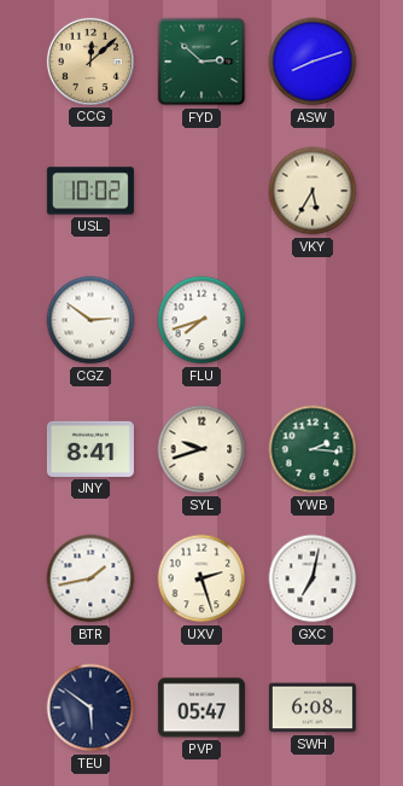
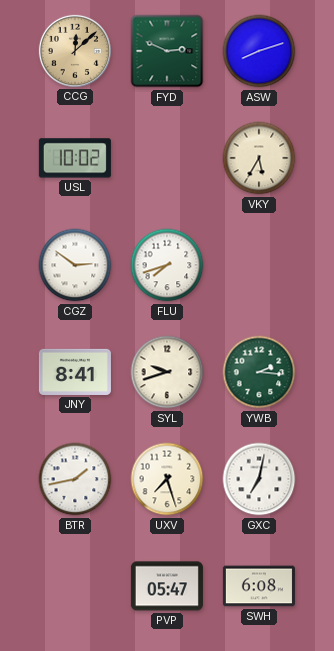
FYD: 2:52 -> 2:49 (167, 51)
UXV: 2:27 -> 7:27 (167, 479)
TEU: 5:51 -> none (90, 708)
